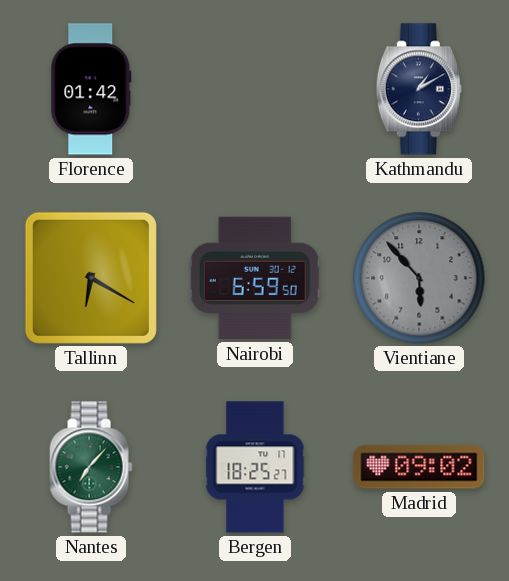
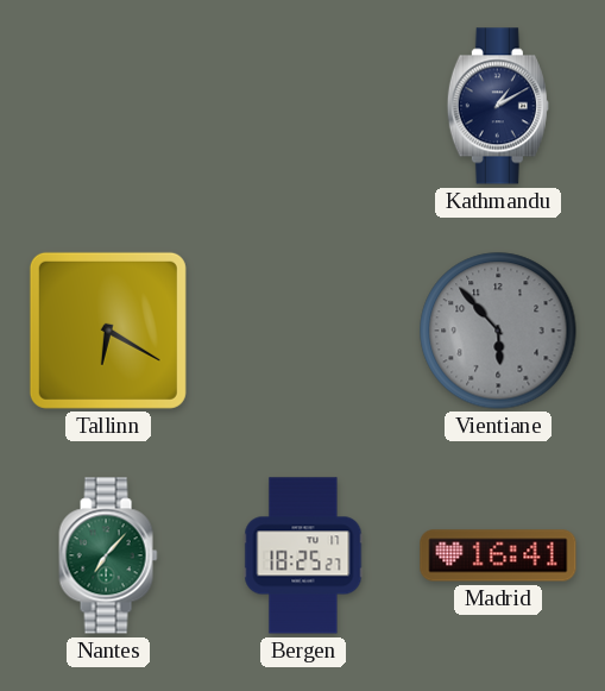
Florence: 01:42 -> none (91, 89)
Nairobi: 6:59 -> none (255, 278)
Madrid: 09:02 -> 16:41 (498, 555)
